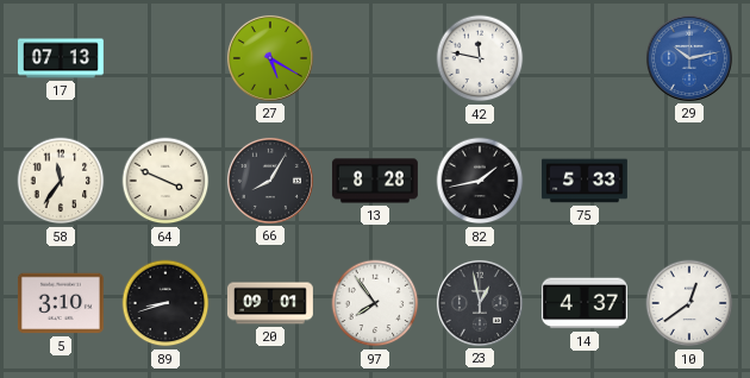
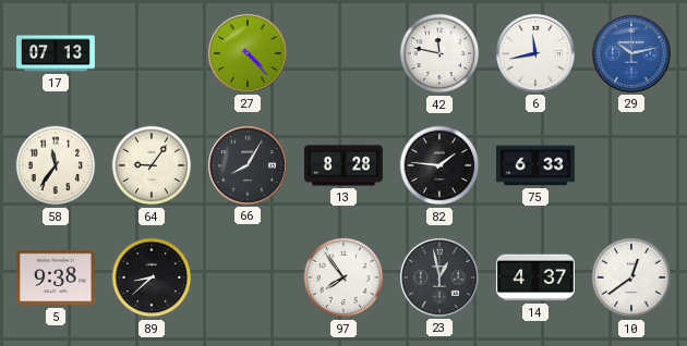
27: 5:20 -> 4:23 (248, 53)
6: none -> 11:43 (535, 53)
64: 3:49 -> 9:06 (152, 165)
82: 1:43 -> 1:46 (439, 165)
75: 5:33 -> 6:33 (535, 165)
5: 3:10 -> 9:38 (56, 277)
89: 8:42 -> 8:38 (152, 277)
20: 09:01 -> none (270, 303)
